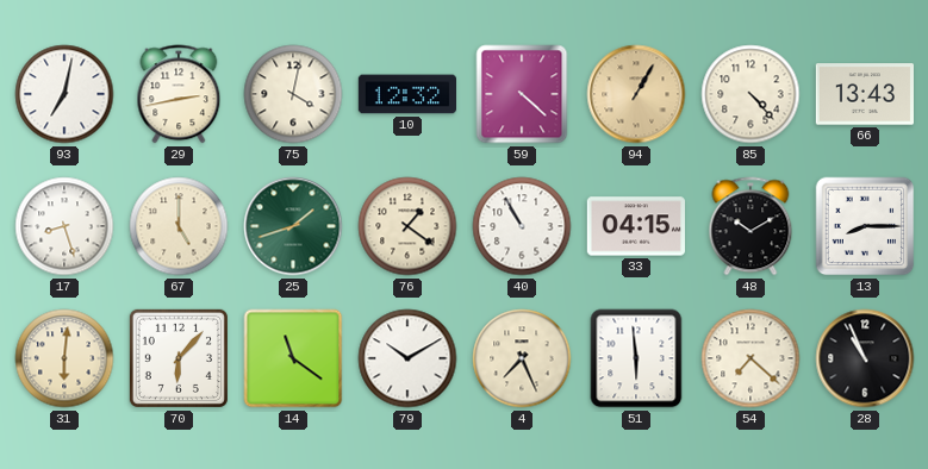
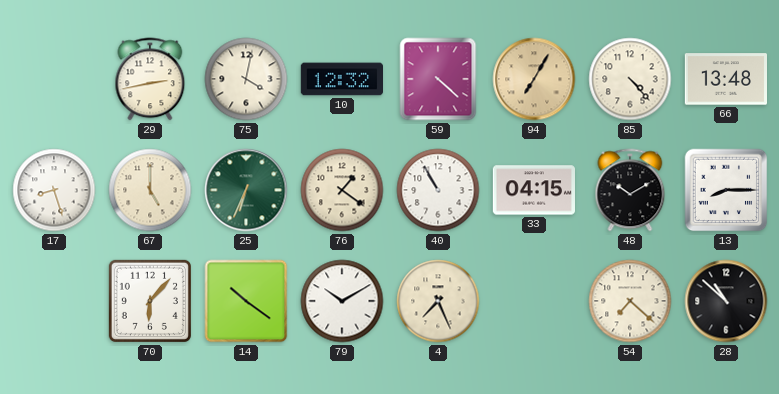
93: 7:02 -> none (64, 94)
94: 1:05 -> 7:05 (534, 79)
66: 13:43 -> 13:48 (725, 79)
25: 1:42 -> 6:34 (246, 190)
31: 6:01 -> none (64, 358)
14: 11:21 -> 10:21 (246, 301)
51: 5:59 -> none (636, 358)
28: 10:56 -> 10:52 (726, 301)
